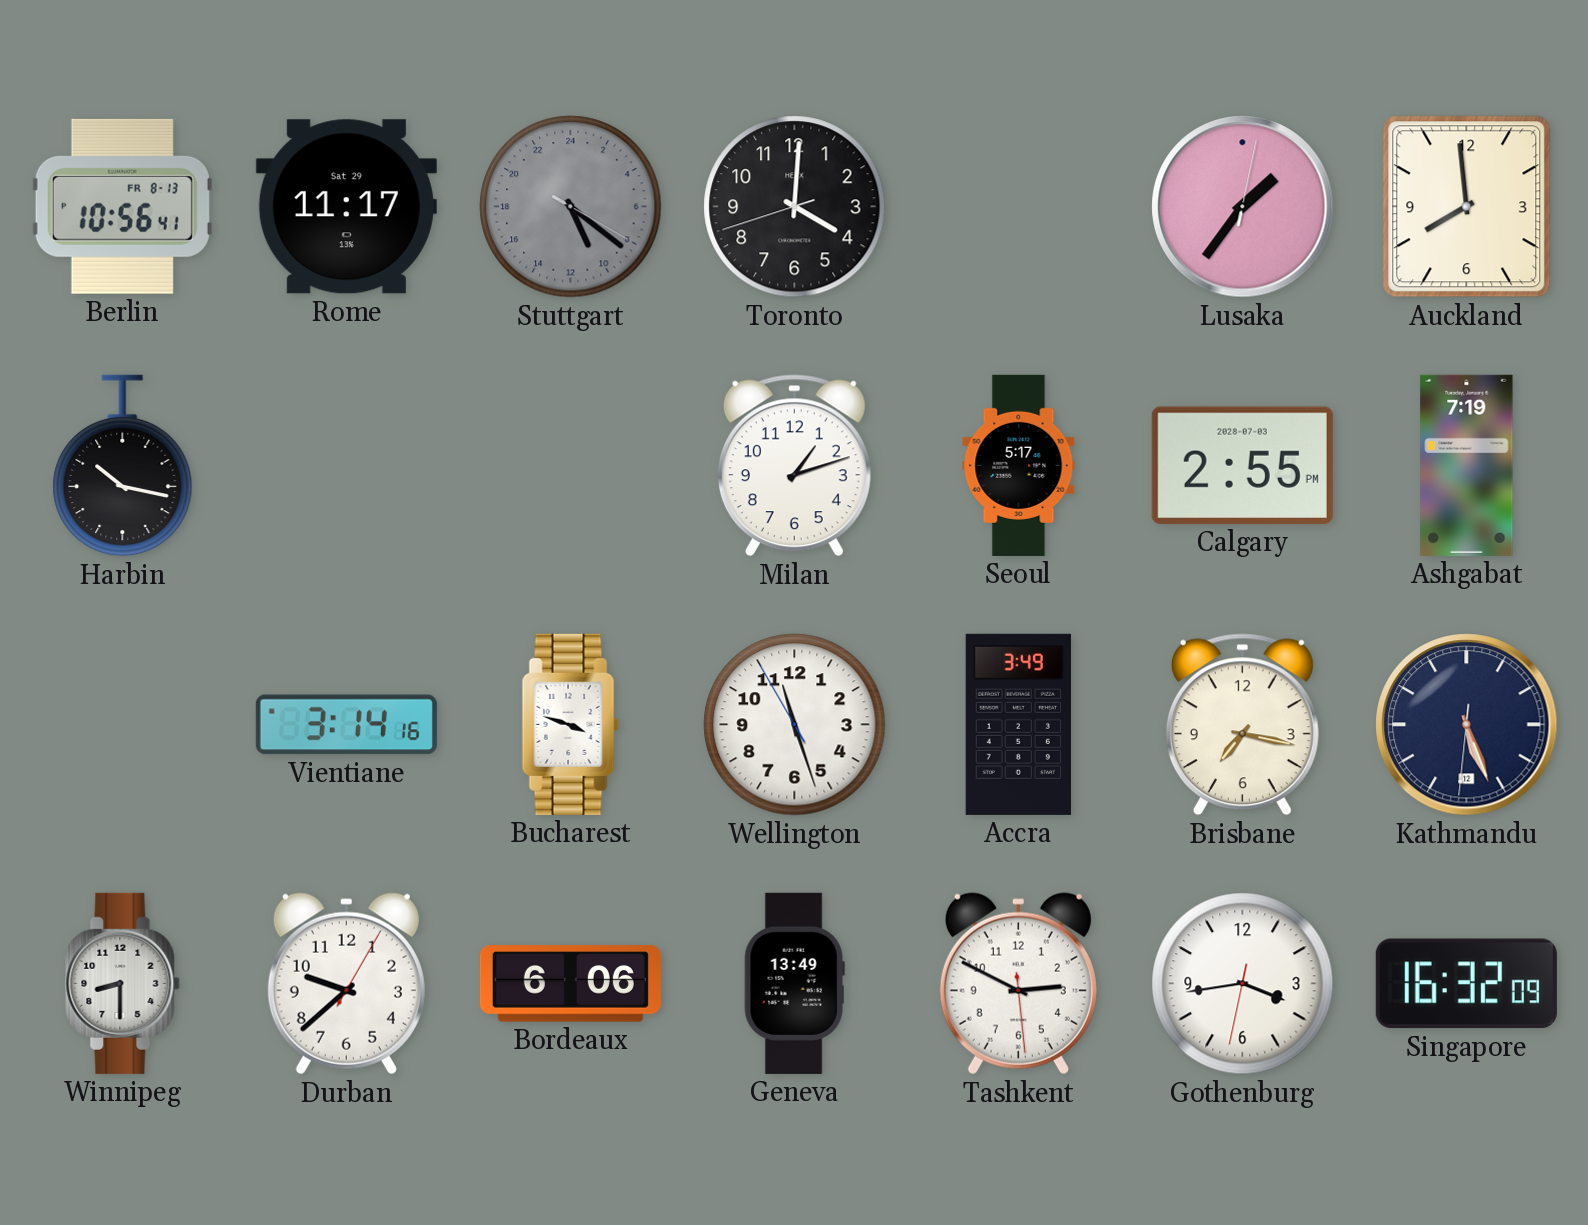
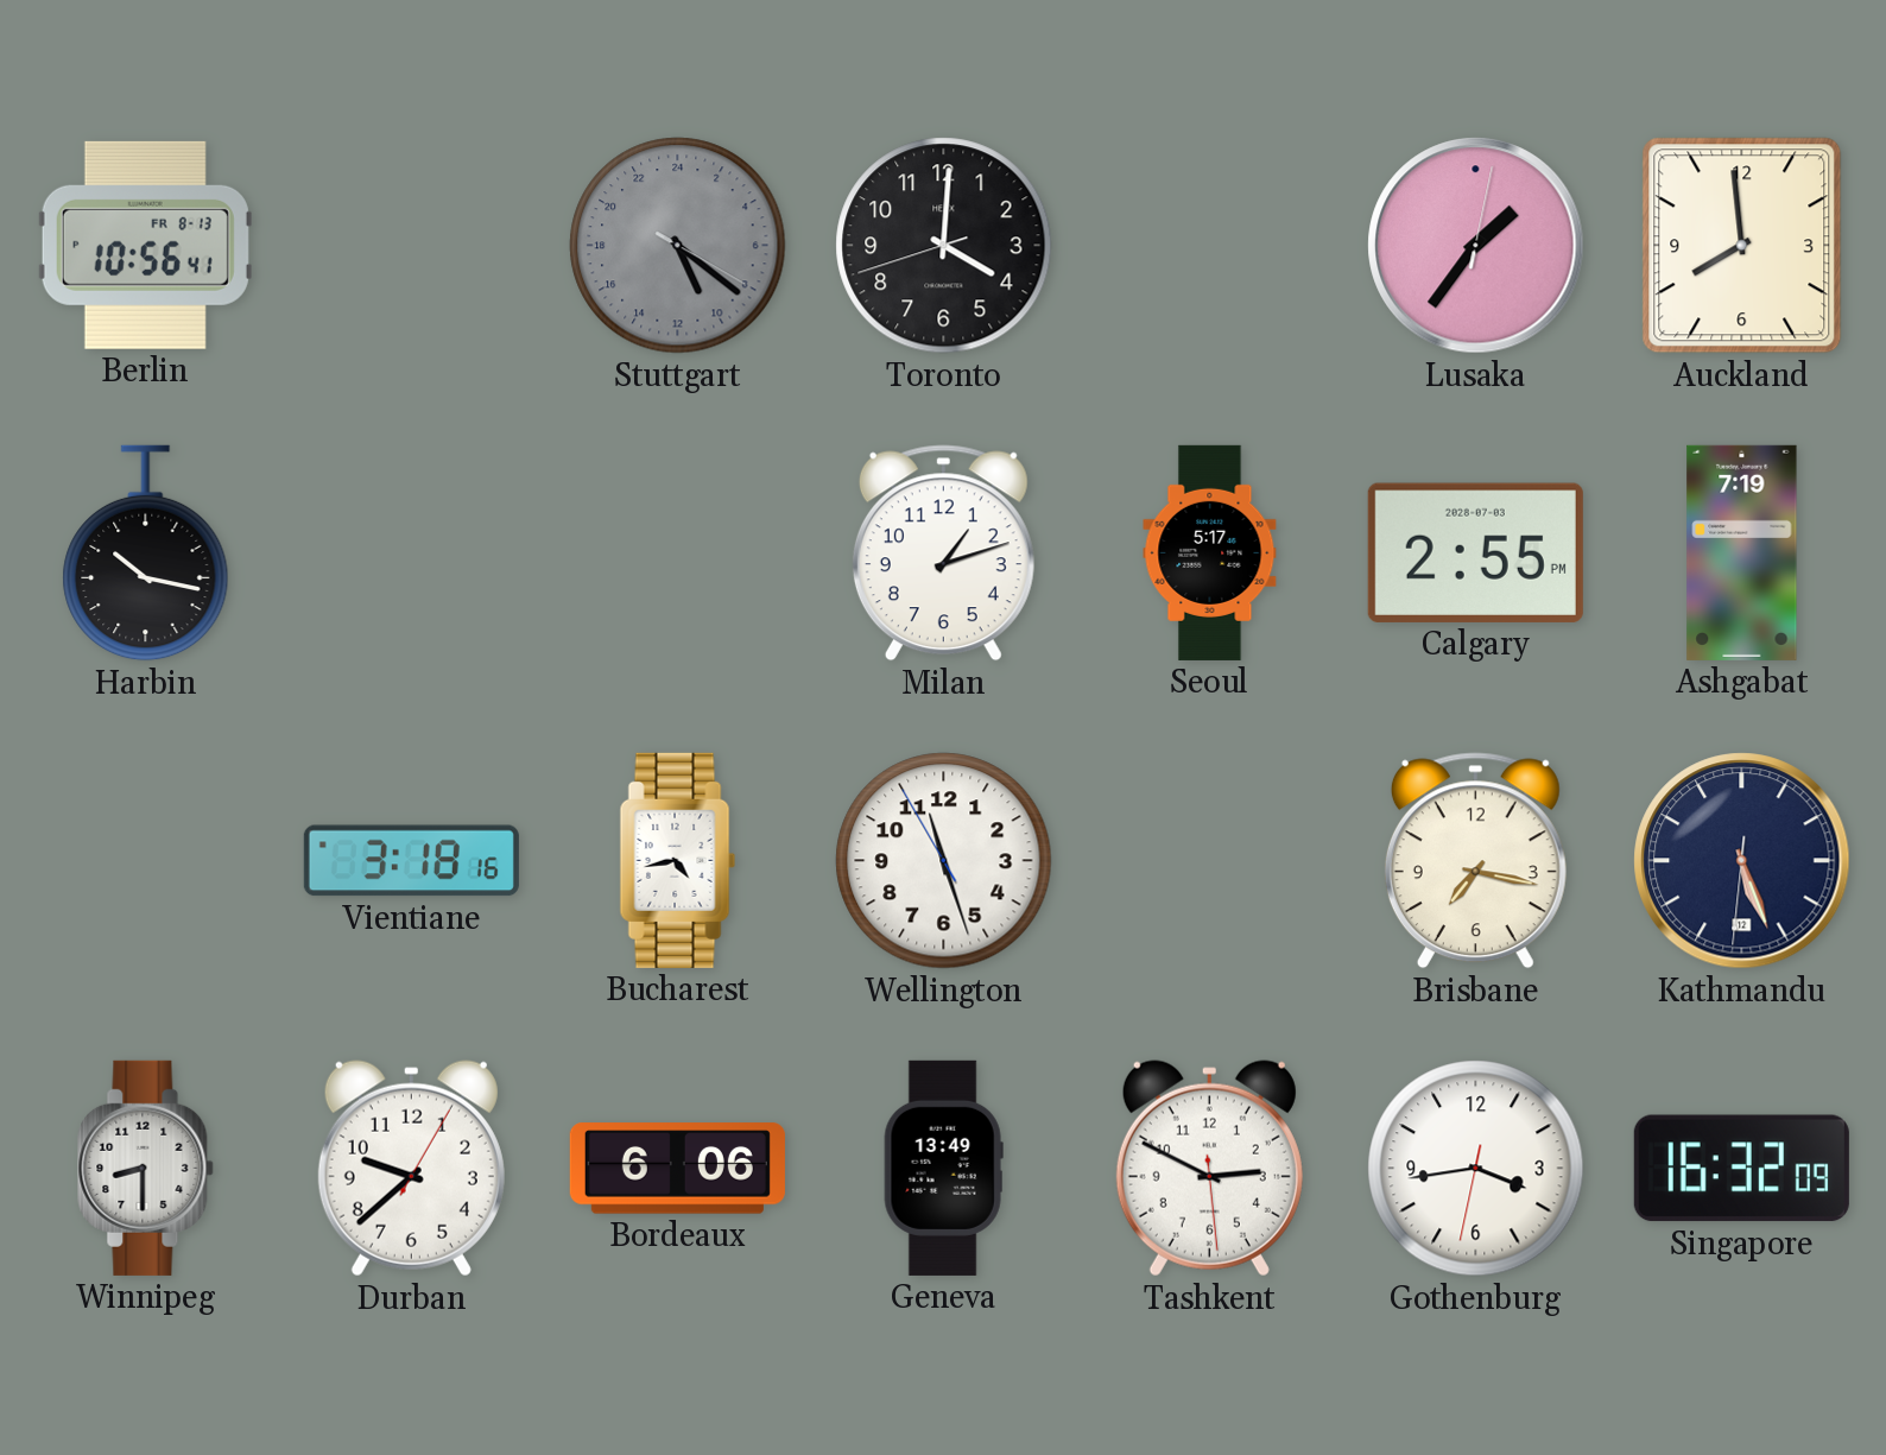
Rome: 11:17 -> none (346, 207)
Vientiane: 3:14 -> 3:18 (411, 861)
Bucharest: 3:48 -> 4:43 (678, 860)
Accra: 3:49 -> none (1018, 724)
